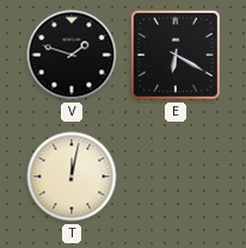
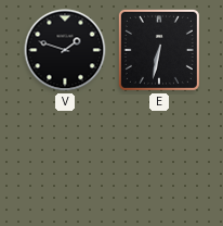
E: 6:20 -> 6:32 (159, 50)
T: 12:02 -> none (72, 176)
